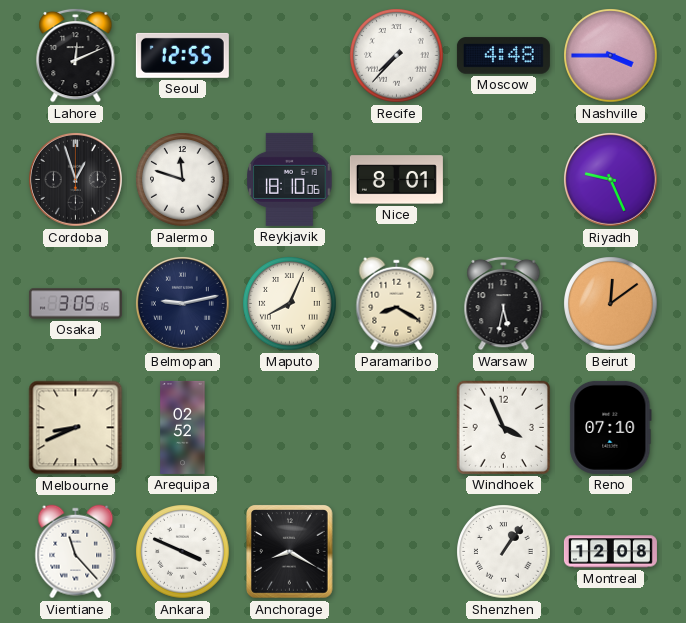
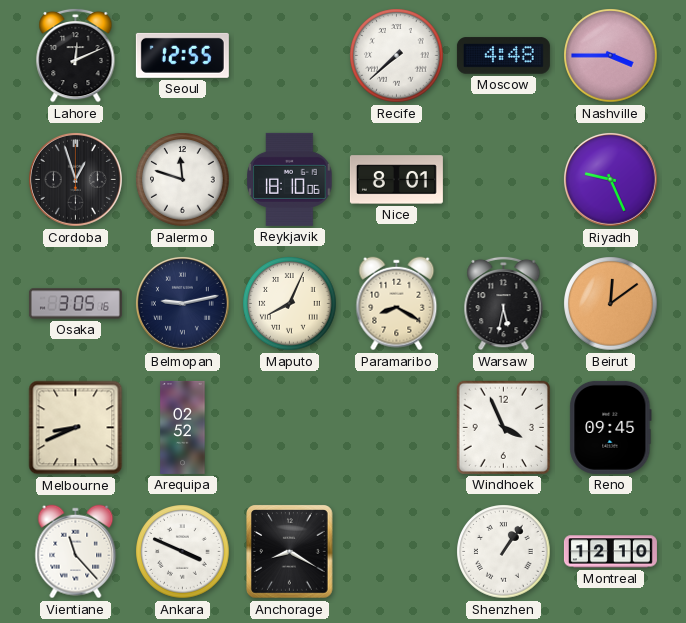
Recife: 7:37 -> 7:38 (397, 56)
Reno: 07:10 -> 09:45 (611, 427)
Montreal: 12:08 -> 12:10 (610, 552)
